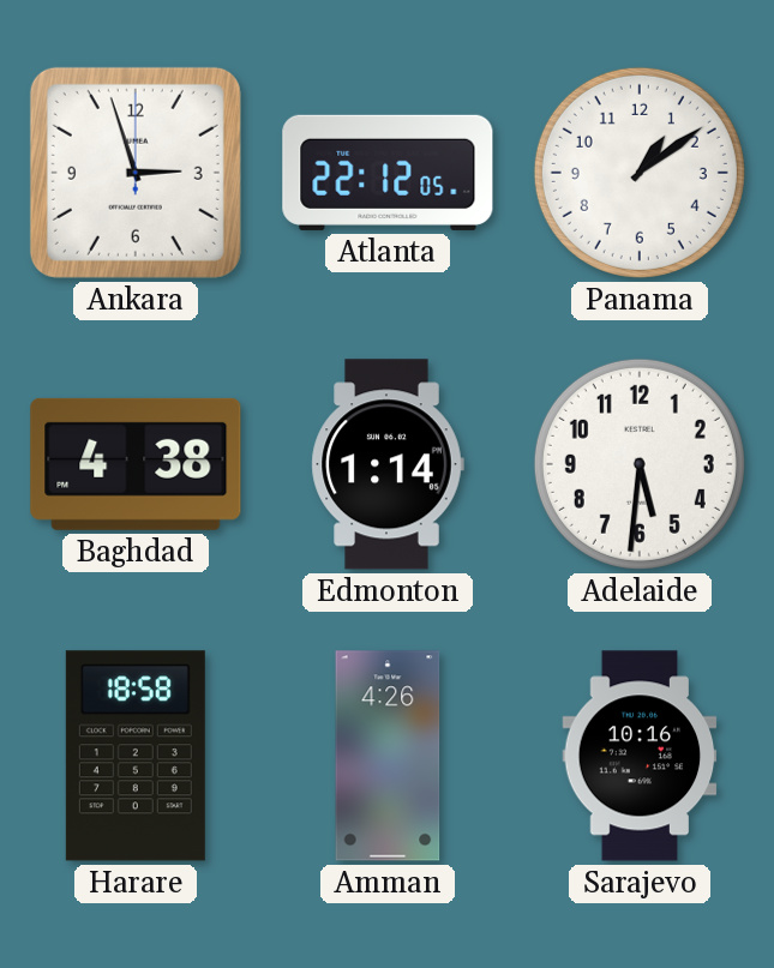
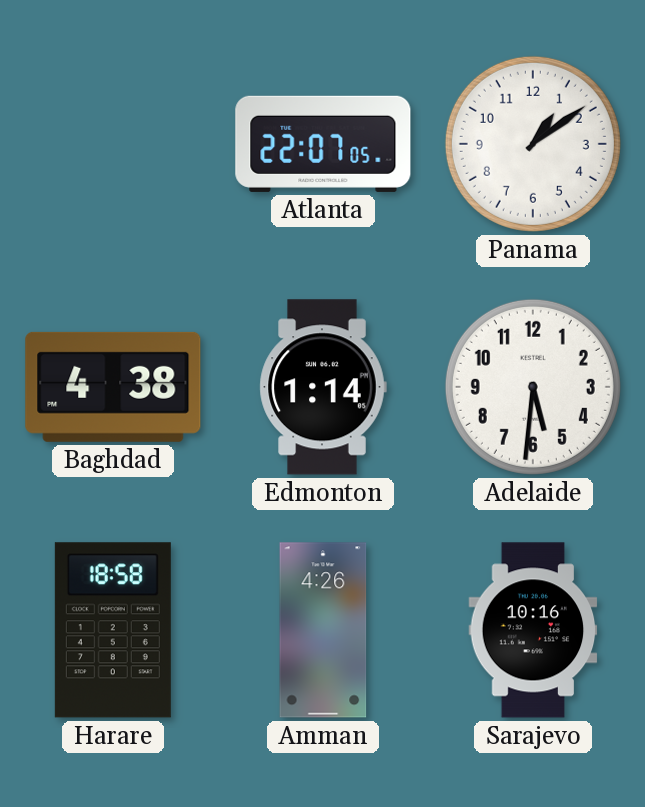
Ankara: 2:57 -> none (136, 173)
Atlanta: 22:12 -> 22:07 (323, 144)
